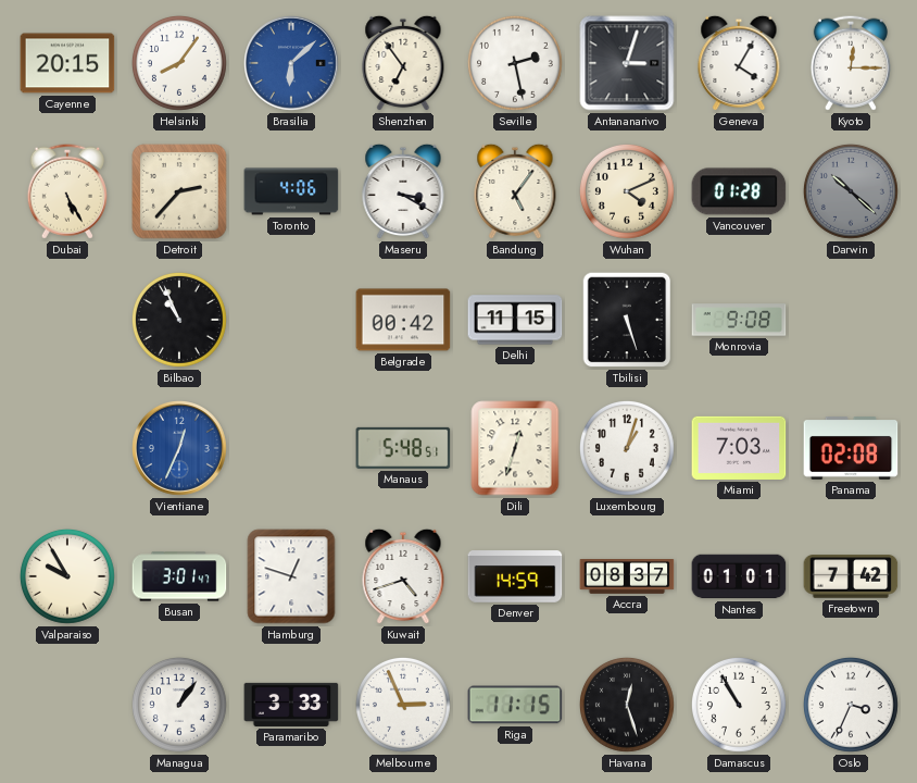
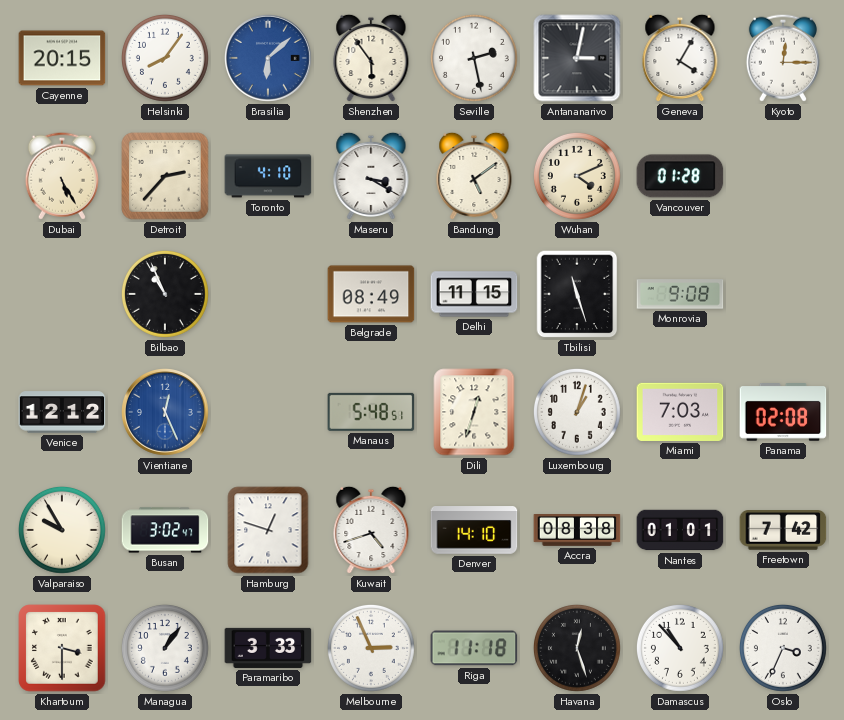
Shenzhen: 6:54 -> 5:54 (371, 58)
Antananarivo: 3:03 -> 3:02 (577, 58)
Toronto: 4:06 -> 4:10 (268, 176)
Bandung: 5:06 -> 5:09 (474, 176)
Darwin: 10:22 -> none (851, 191)
Belgrade: 00:42 -> 08:49 (371, 294)
Tbilisi: 5:27 -> 11:27 (577, 294)
Venice: none -> 12:12 (62, 412)
Vientiane: 12:34 -> 12:26 (166, 413)
Busan: 3:01 -> 3:02 (165, 530)
Denver: 14:59 -> 14:10 (474, 530)
Accra: 08:37 -> 08:38 (577, 531)
Khartoum: none -> 3:30 (62, 648)
Riga: 11:15 -> 11:18 (474, 648)
Damascus: 10:55 -> 10:53 (680, 648)
